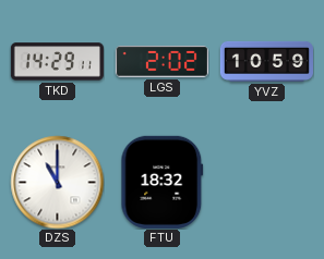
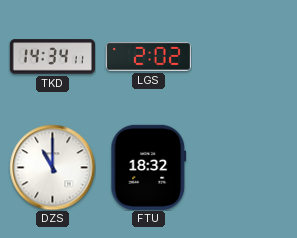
TKD: 14:29 -> 14:34 (52, 57)
YVZ: 10:59 -> none (266, 61)
